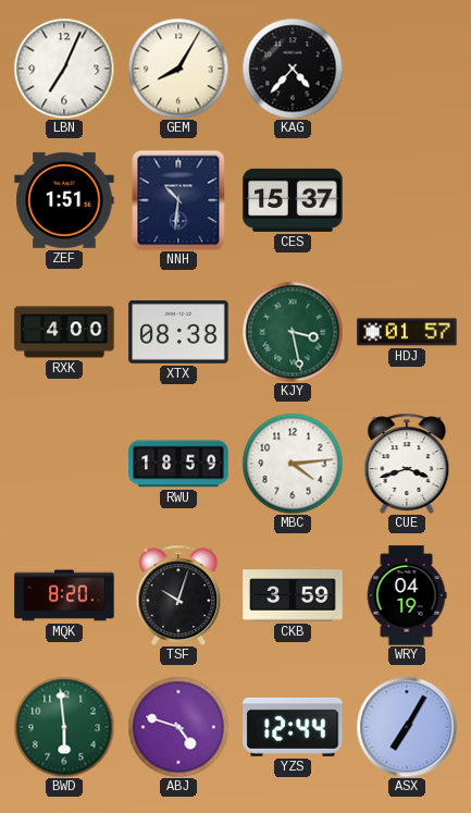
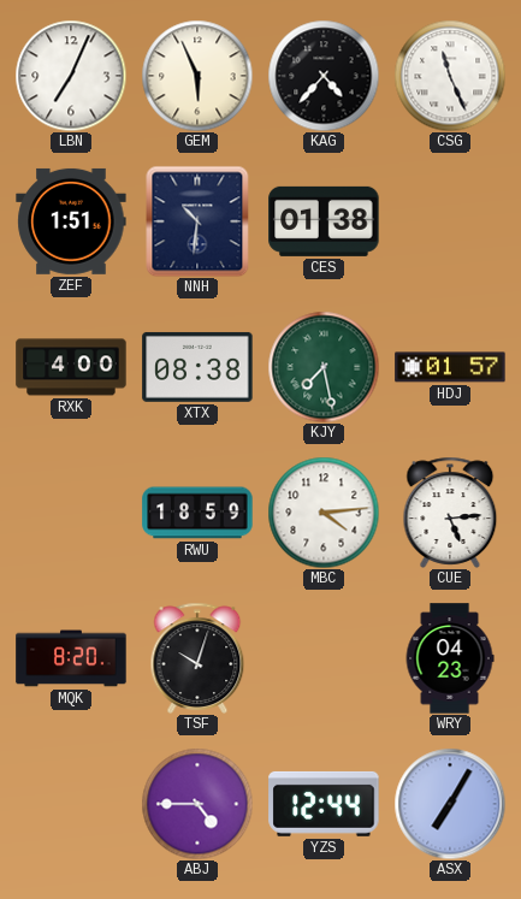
GEM: 8:05 -> 5:56 (197, 76)
CSG: none -> 11:26 (450, 76)
CES: 15:37 -> 01:38 (324, 221)
KJY: 3:28 -> 7:28 (324, 367)
CUE: 3:42 -> 5:14 (450, 513)
CKB: 3:59 -> none (293, 595)
WRY: 04:19 -> 04:23 (450, 658)
BWD: 5:59 -> none (64, 727)
ABJ: 4:48 -> 4:45 (197, 804)
